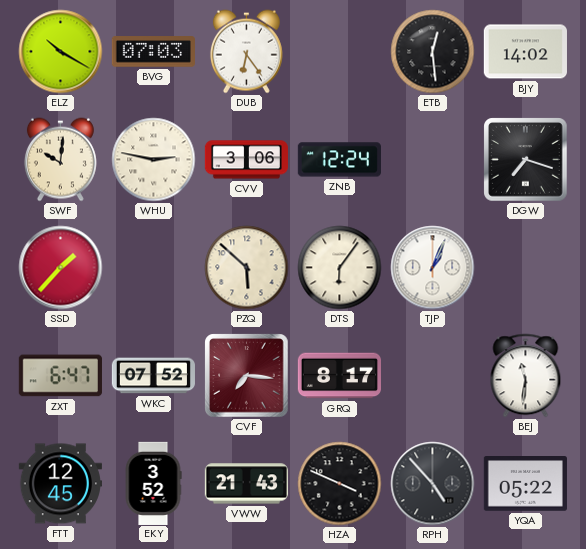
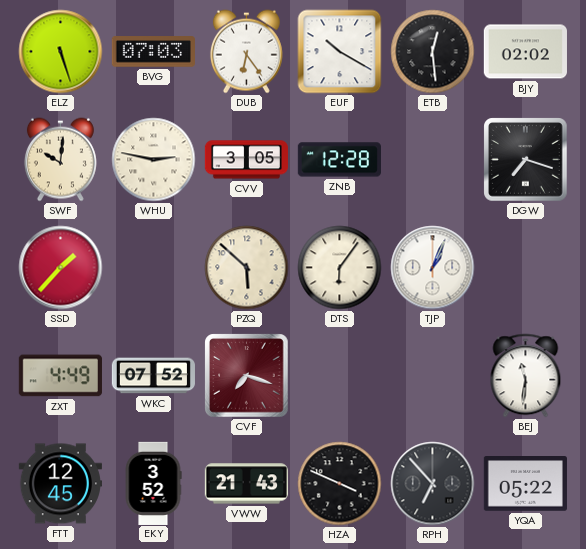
ELZ: 10:20 -> 5:27 (61, 52)
EUF: none -> 10:20 (340, 52)
BJY: 14:02 -> 02:02 (525, 52)
CVV: 3:06 -> 3:05 (246, 160)
ZNB: 12:24 -> 12:28 (339, 160)
ZXT: 6:47 -> 4:49 (60, 376)
CVF: 7:16 -> 7:18 (247, 376)
GRQ: 8:17 -> none (339, 376)
RPH: 4:53 -> 6:53 (433, 484)
